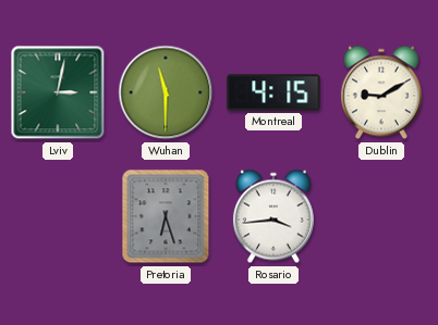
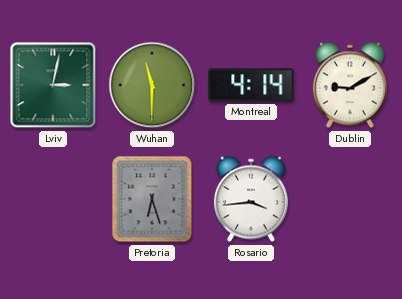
Montreal: 4:15 -> 4:14 (251, 85)
